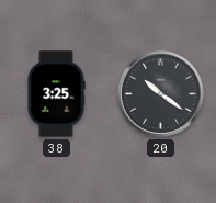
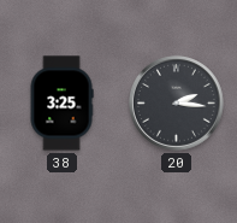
20: 10:21 -> 2:16 (177, 104)
